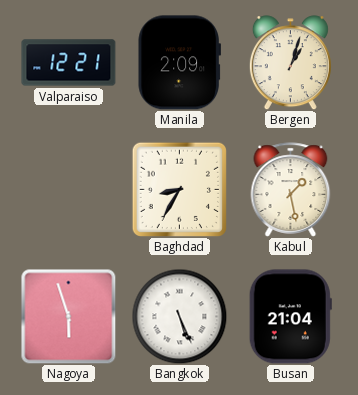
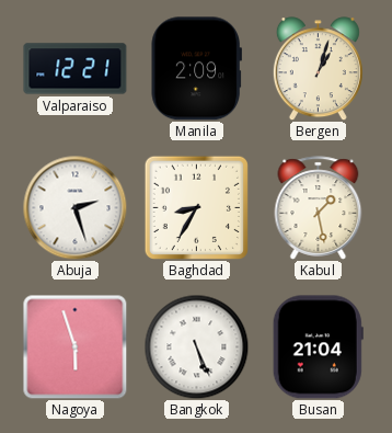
Abuja: none -> 2:27 (74, 207)
